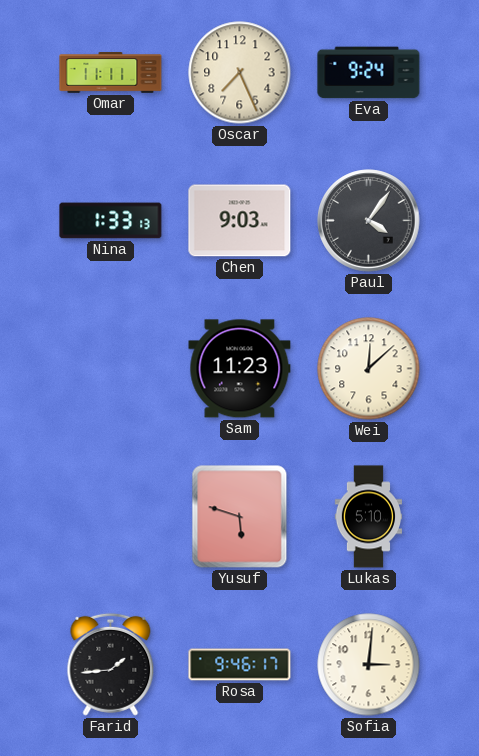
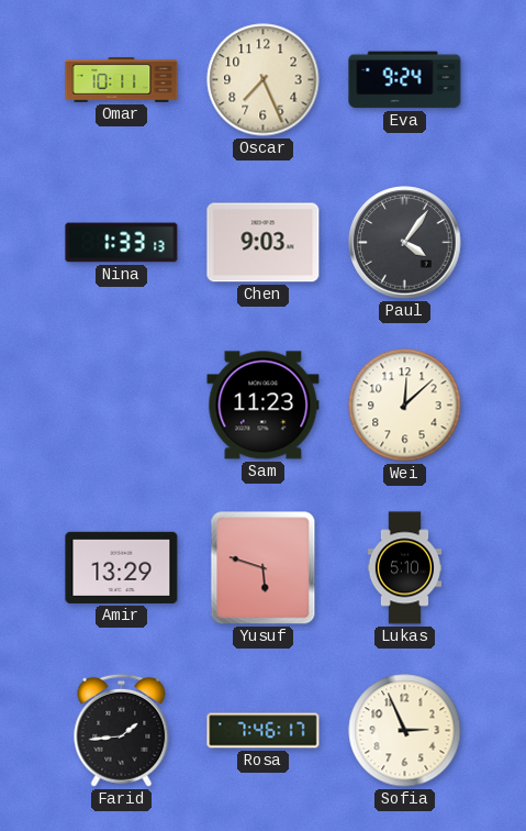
Omar: 11:11 -> 10:11 (122, 80)
Amir: none -> 13:29 (122, 567)
Rosa: 9:46 -> 7:46 (264, 731)
Sofia: 3:01 -> 2:56 (405, 731)
